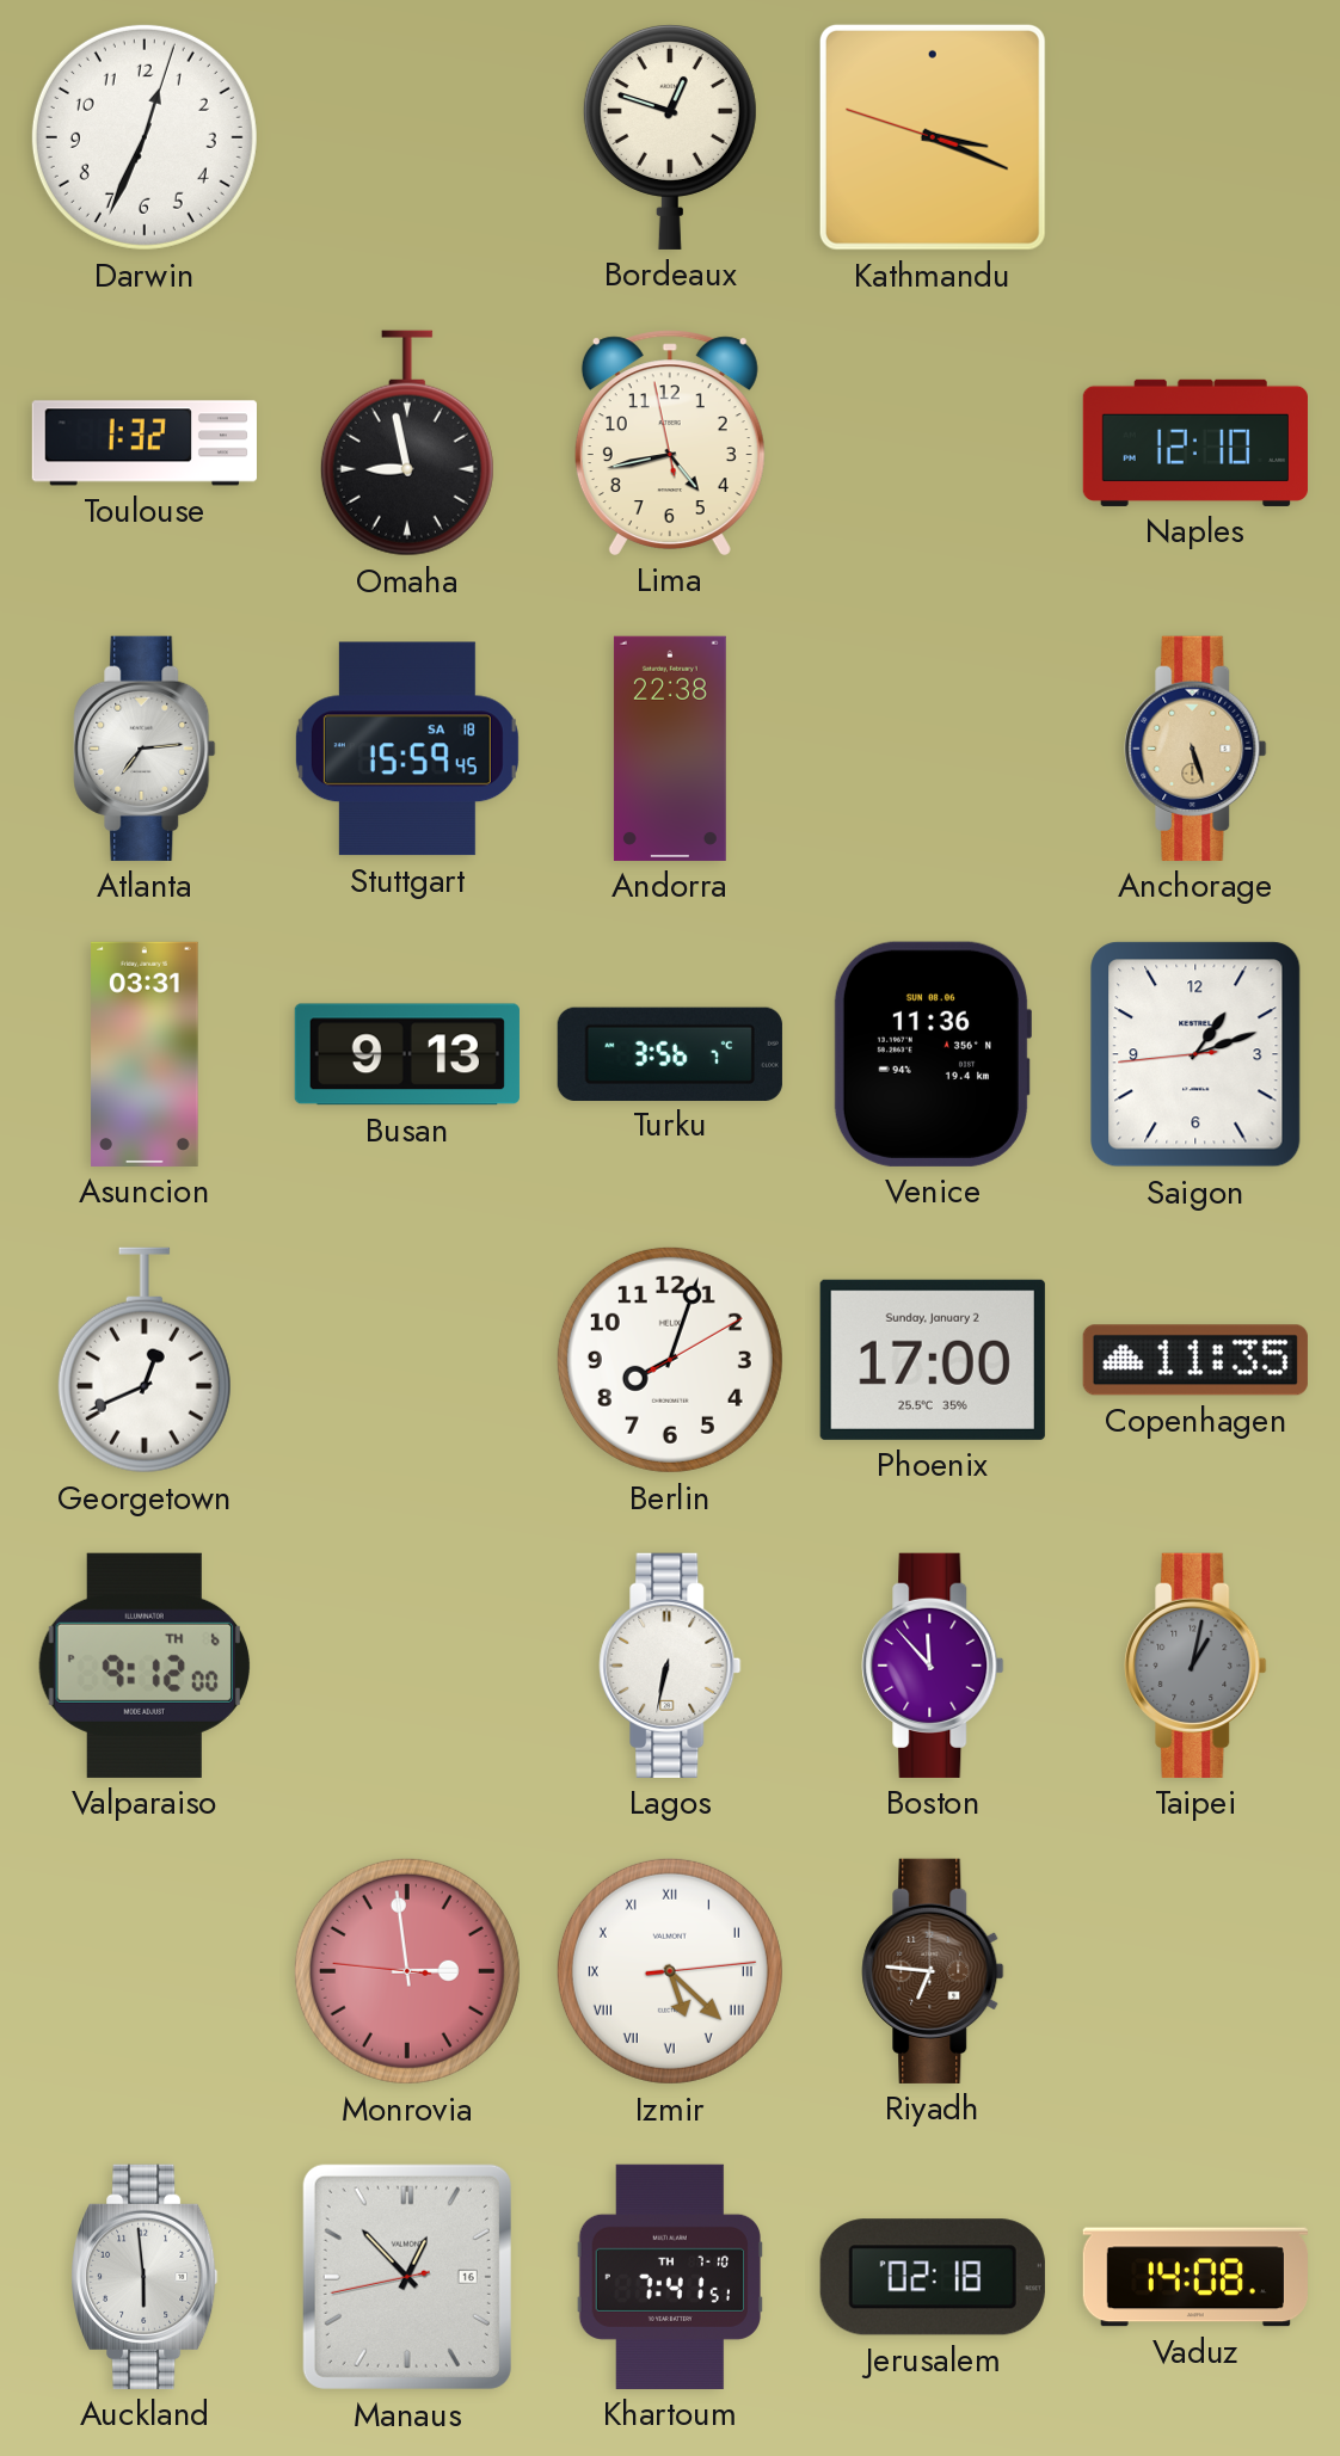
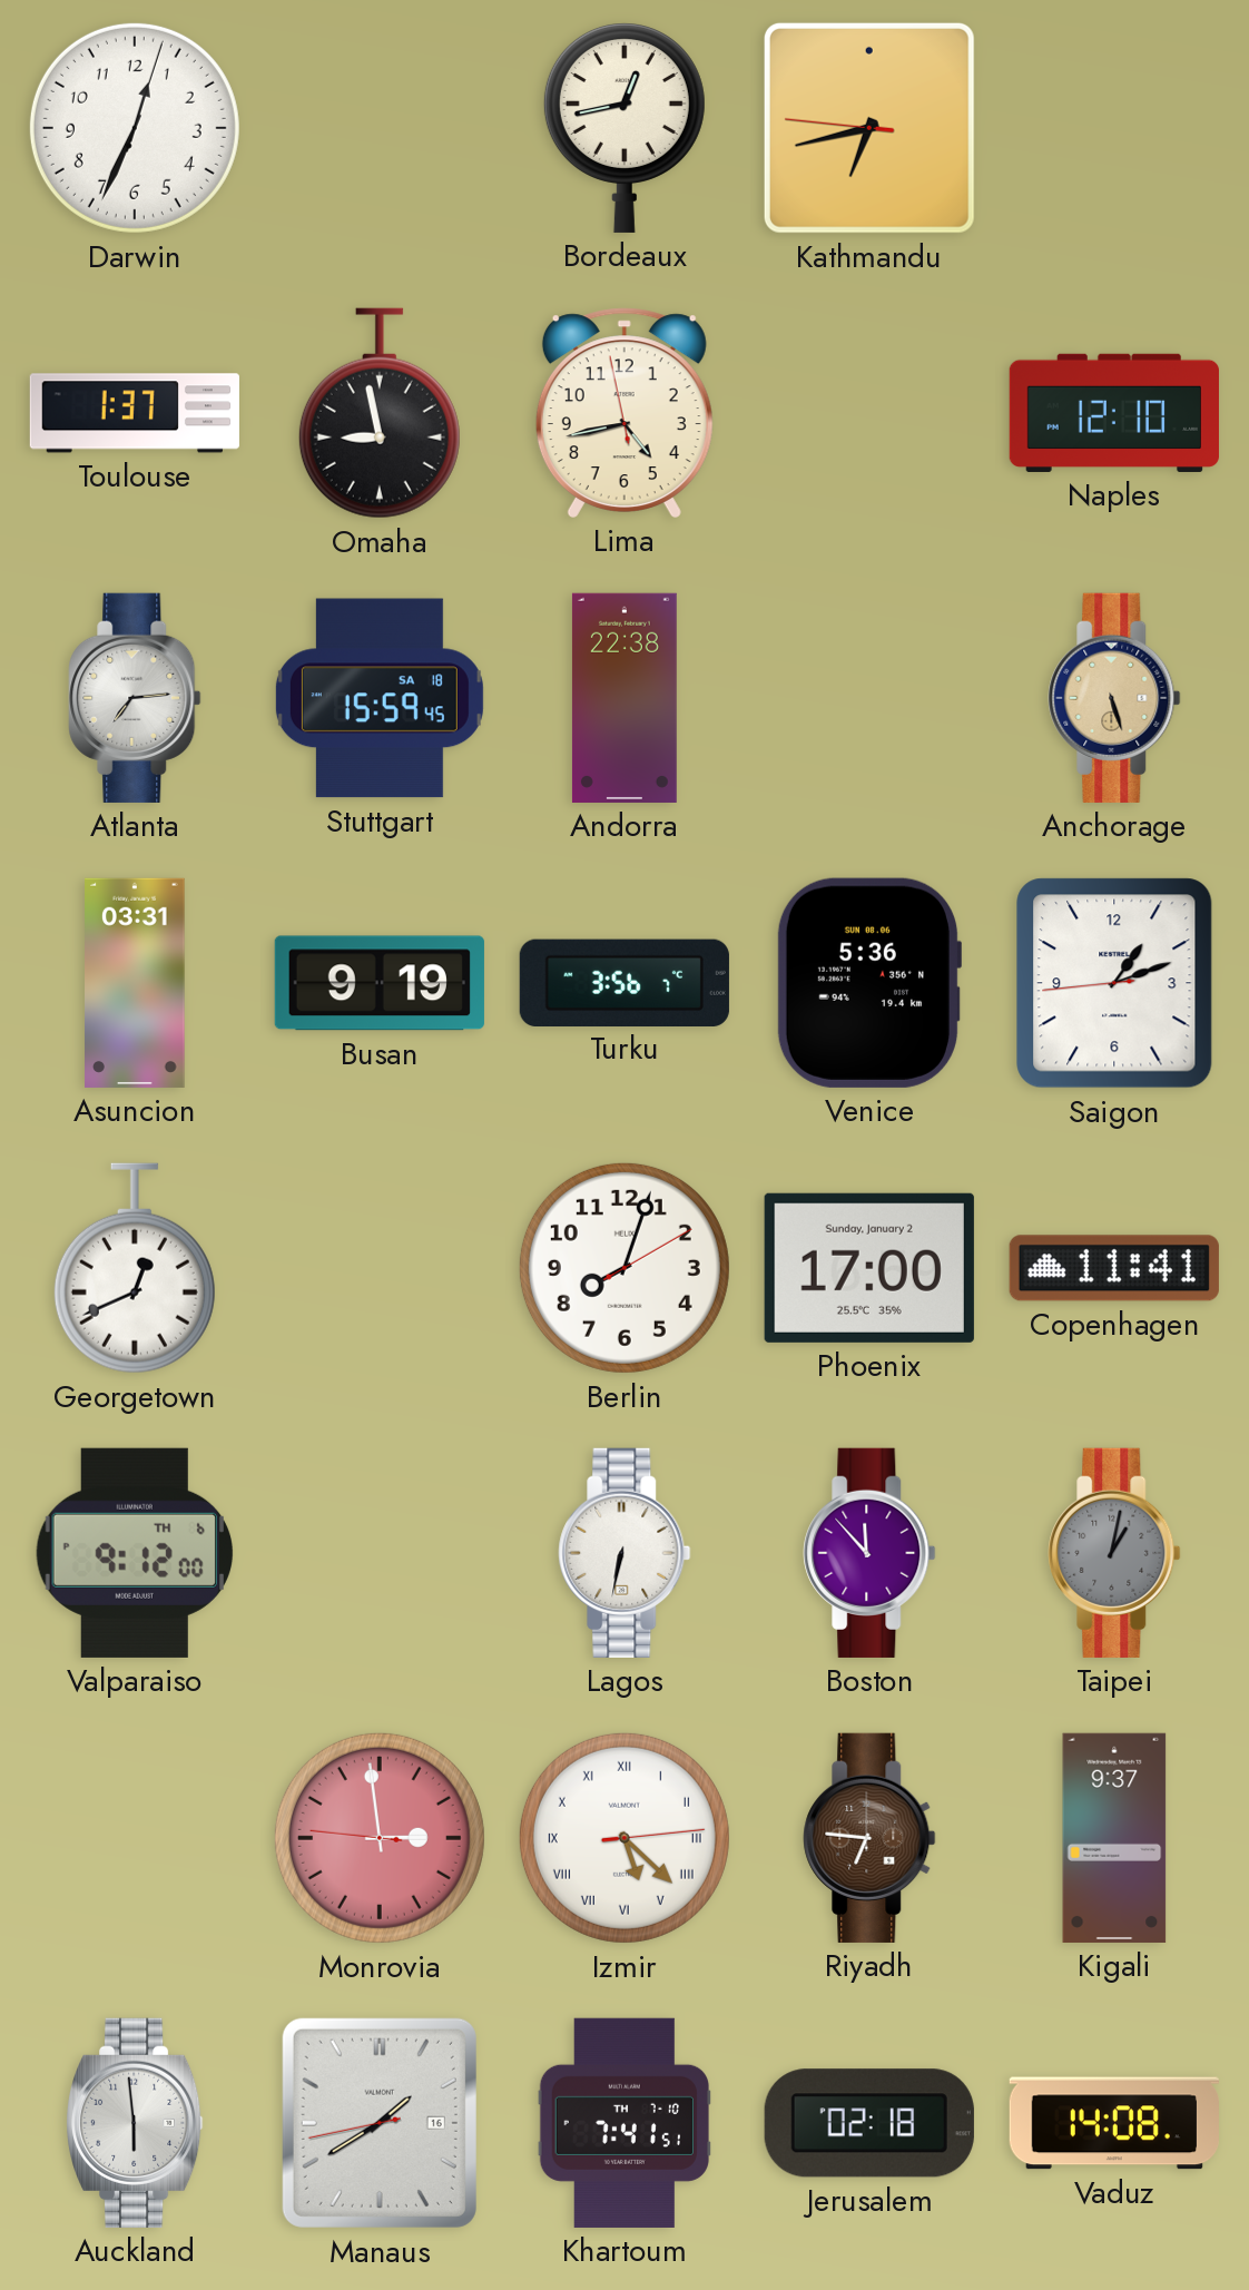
Bordeaux: 12:48 -> 12:43 (624, 127)
Kathmandu: 3:18 -> 6:42 (869, 128)
Toulouse: 1:32 -> 1:37 (135, 413)
Busan: 9:13 -> 9:19 (380, 983)
Venice: 11:36 -> 5:36 (868, 983)
Copenhagen: 11:35 -> 11:41 (1114, 1268)
Kigali: none -> 9:37 (1114, 1838)
Manaus: 12:52 -> 1:39 (380, 2123)
